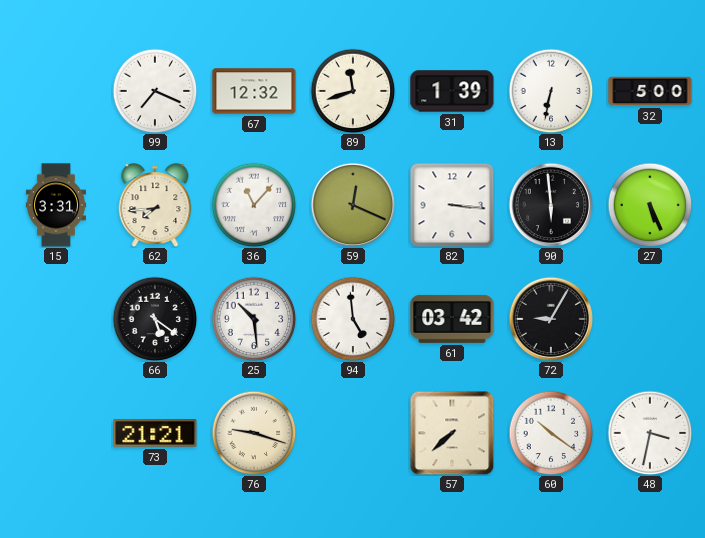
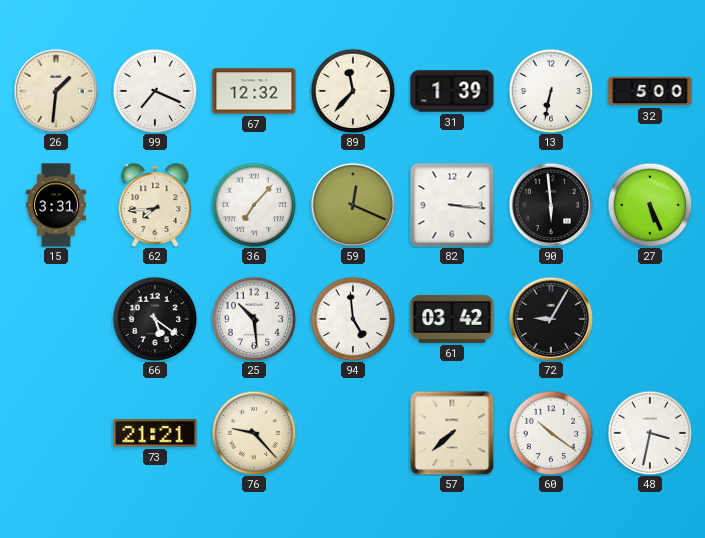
26: none -> 1:31 (55, 90)
89: 11:42 -> 11:37 (353, 91)
36: 11:07 -> 7:07 (254, 205)
76: 9:18 -> 9:23 (254, 433)
